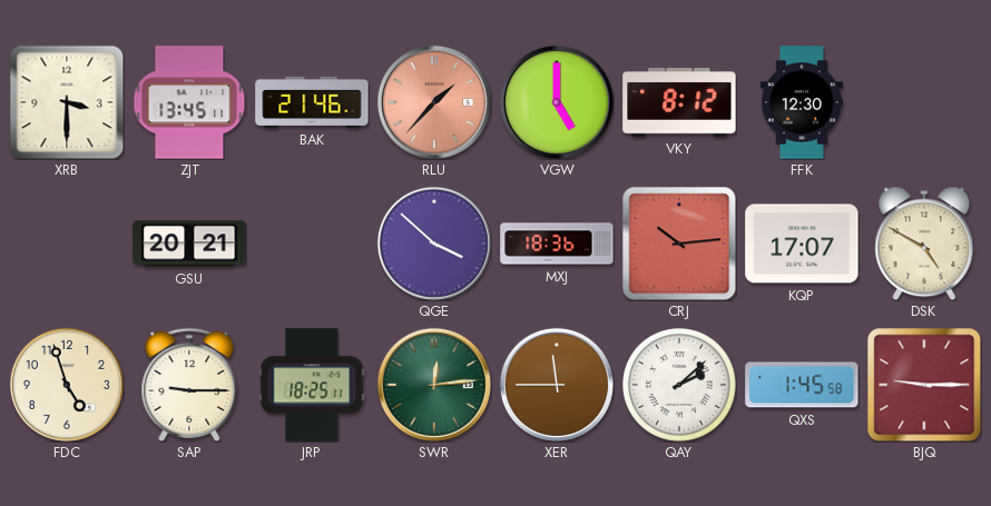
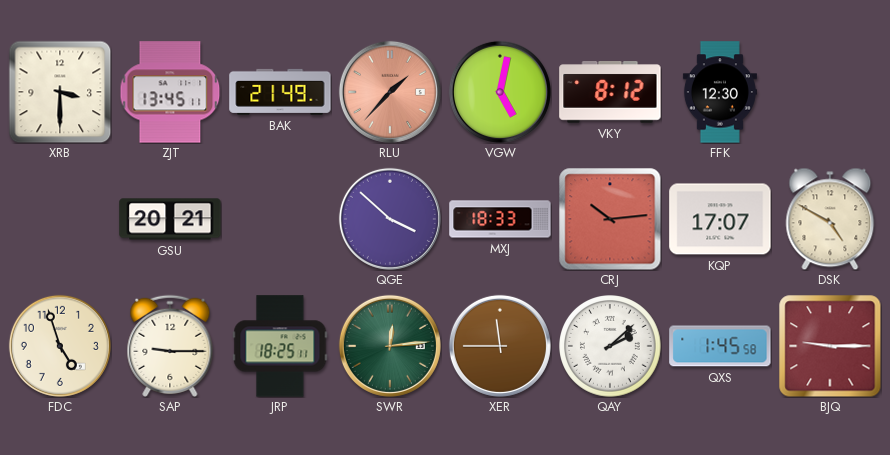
BAK: 21:46 -> 21:49 (280, 92)
VGW: 5:00 -> 5:02 (500, 92)
MXJ: 18:36 -> 18:33 (500, 219)
